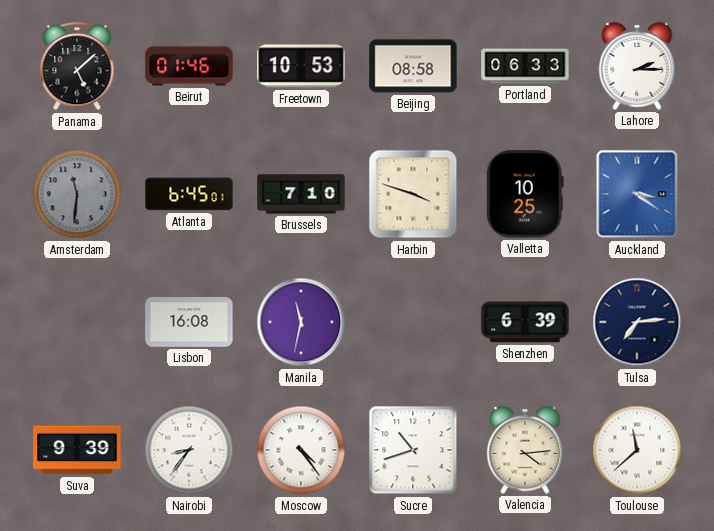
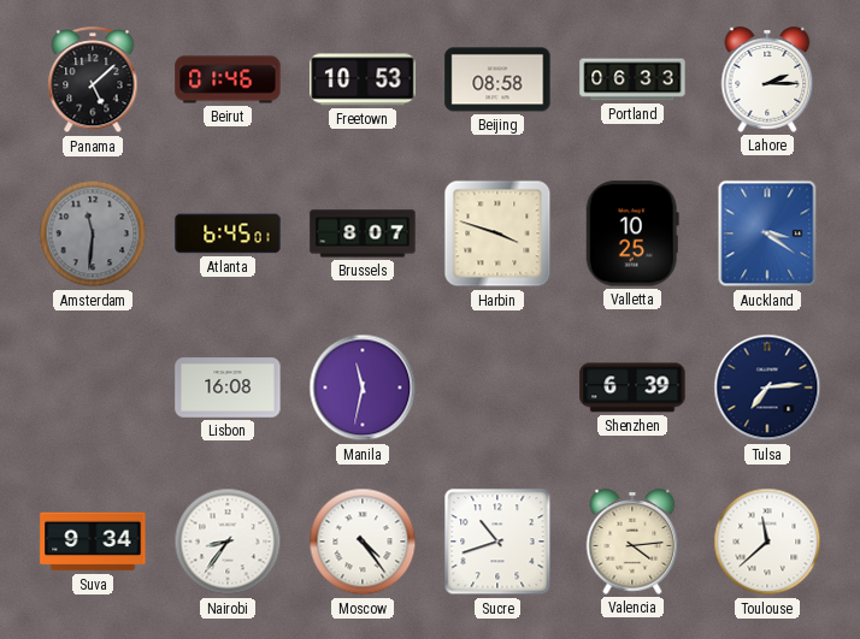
Brussels: 7:10 -> 8:07 (363, 233)
Suva: 9:39 -> 9:34 (93, 542)
